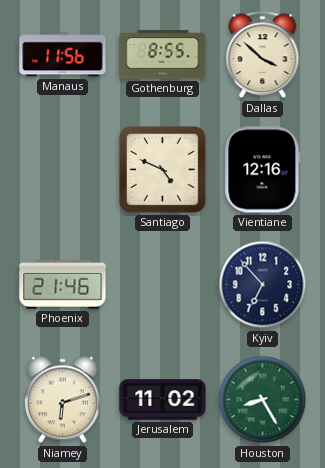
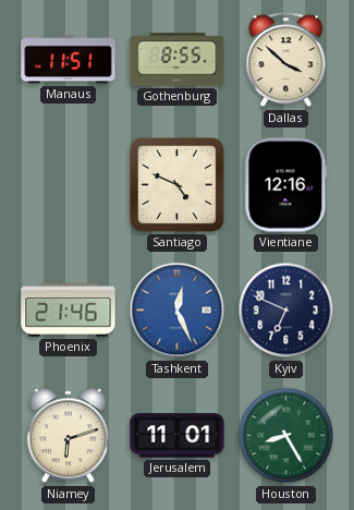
Manaus: 11:56 -> 11:51 (69, 60)
Tashkent: none -> 12:26 (178, 311)
Kyiv: 6:53 -> 6:49 (286, 311)
Jerusalem: 11:02 -> 11:01 (178, 436)
